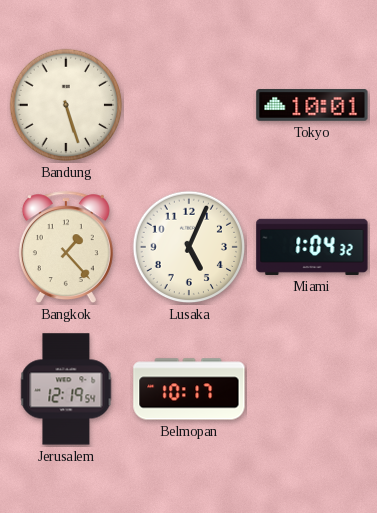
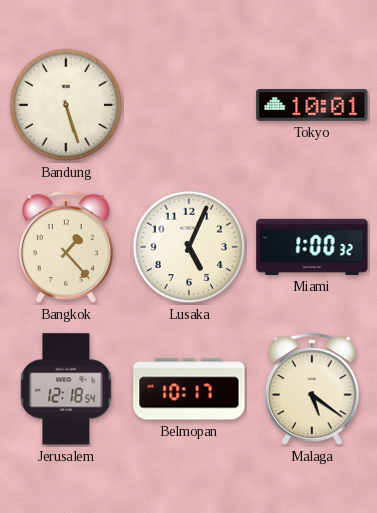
Miami: 1:04 -> 1:00 (312, 247)
Jerusalem: 12:19 -> 12:18 (66, 389)
Malaga: none -> 5:21 (312, 390)
